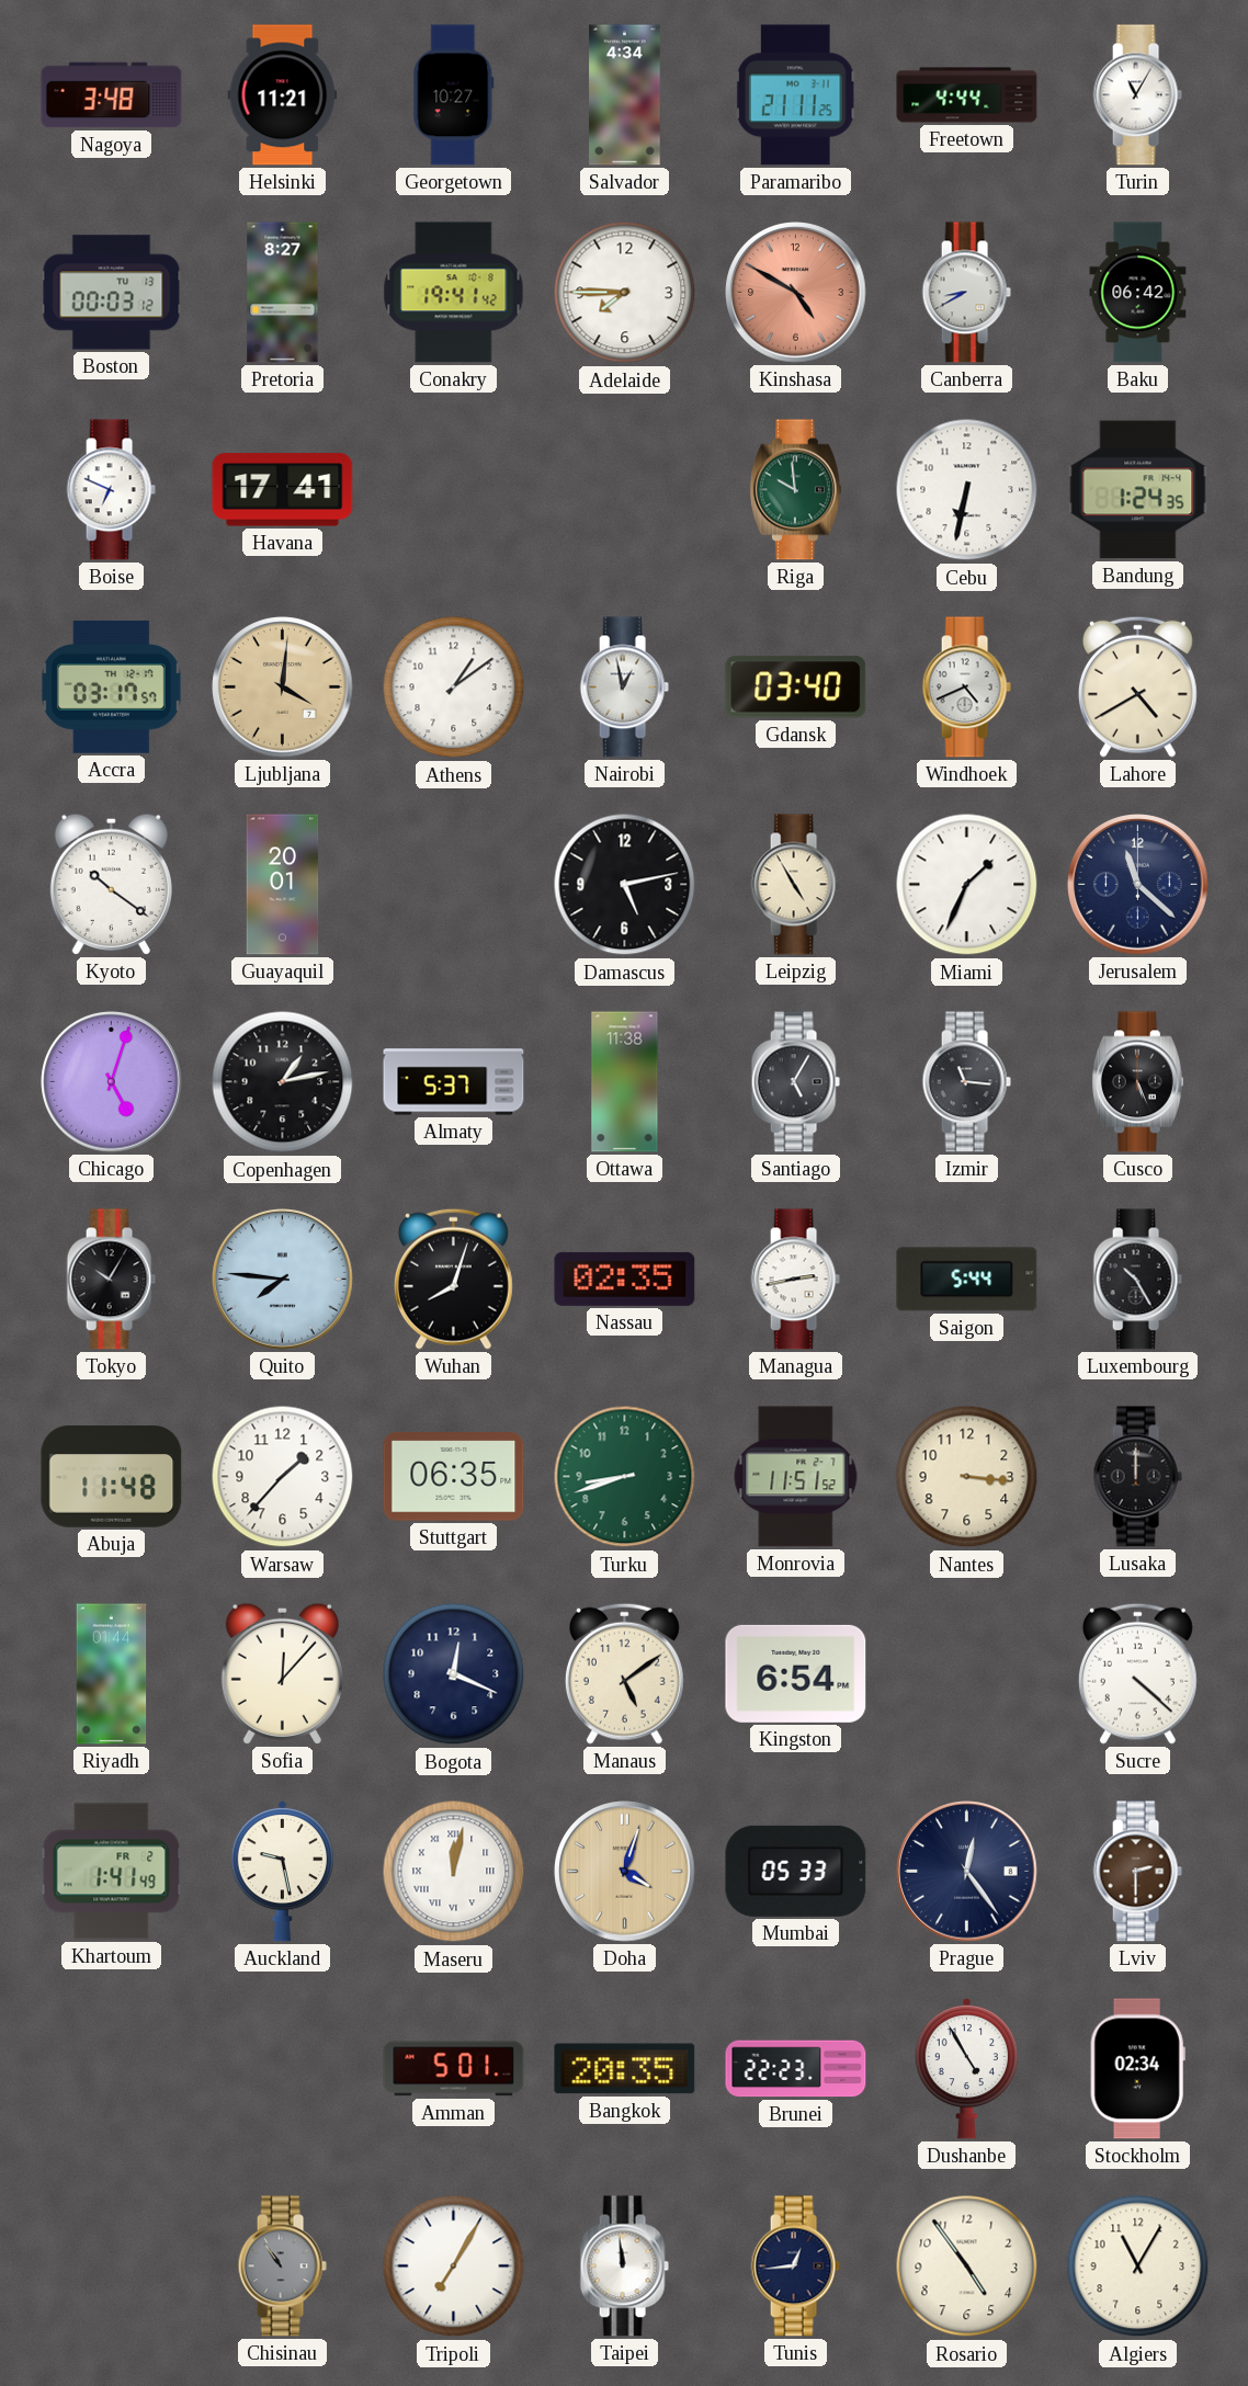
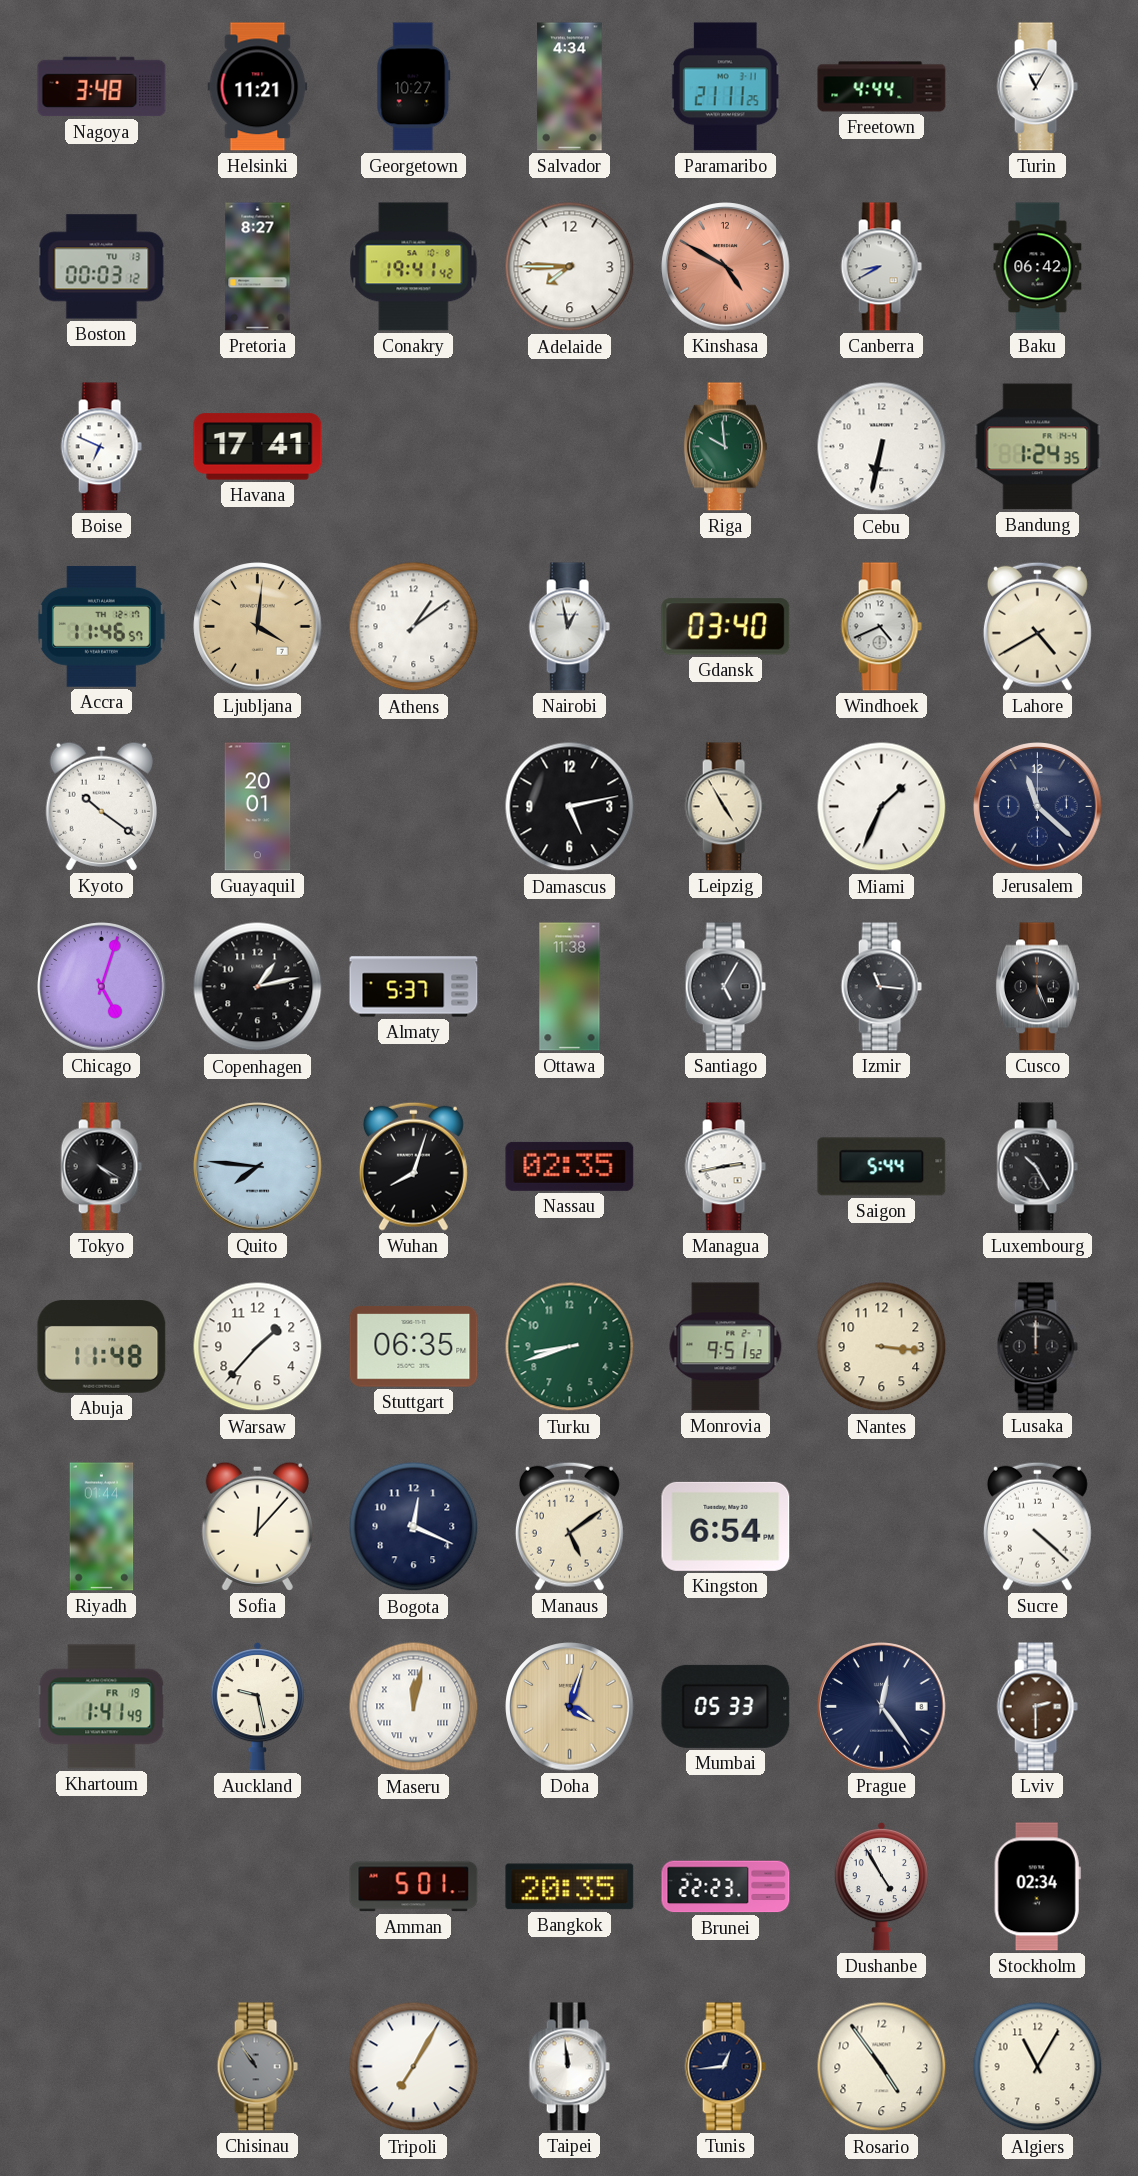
Accra: 03:17 -> 11:46 (101, 626)
Tokyo: 10:05 -> 4:20 (101, 1167)
Monrovia: 11:51 -> 9:51 (726, 1347)
Khartoum date: FR 2 -> FR 19 (102, 1707)
